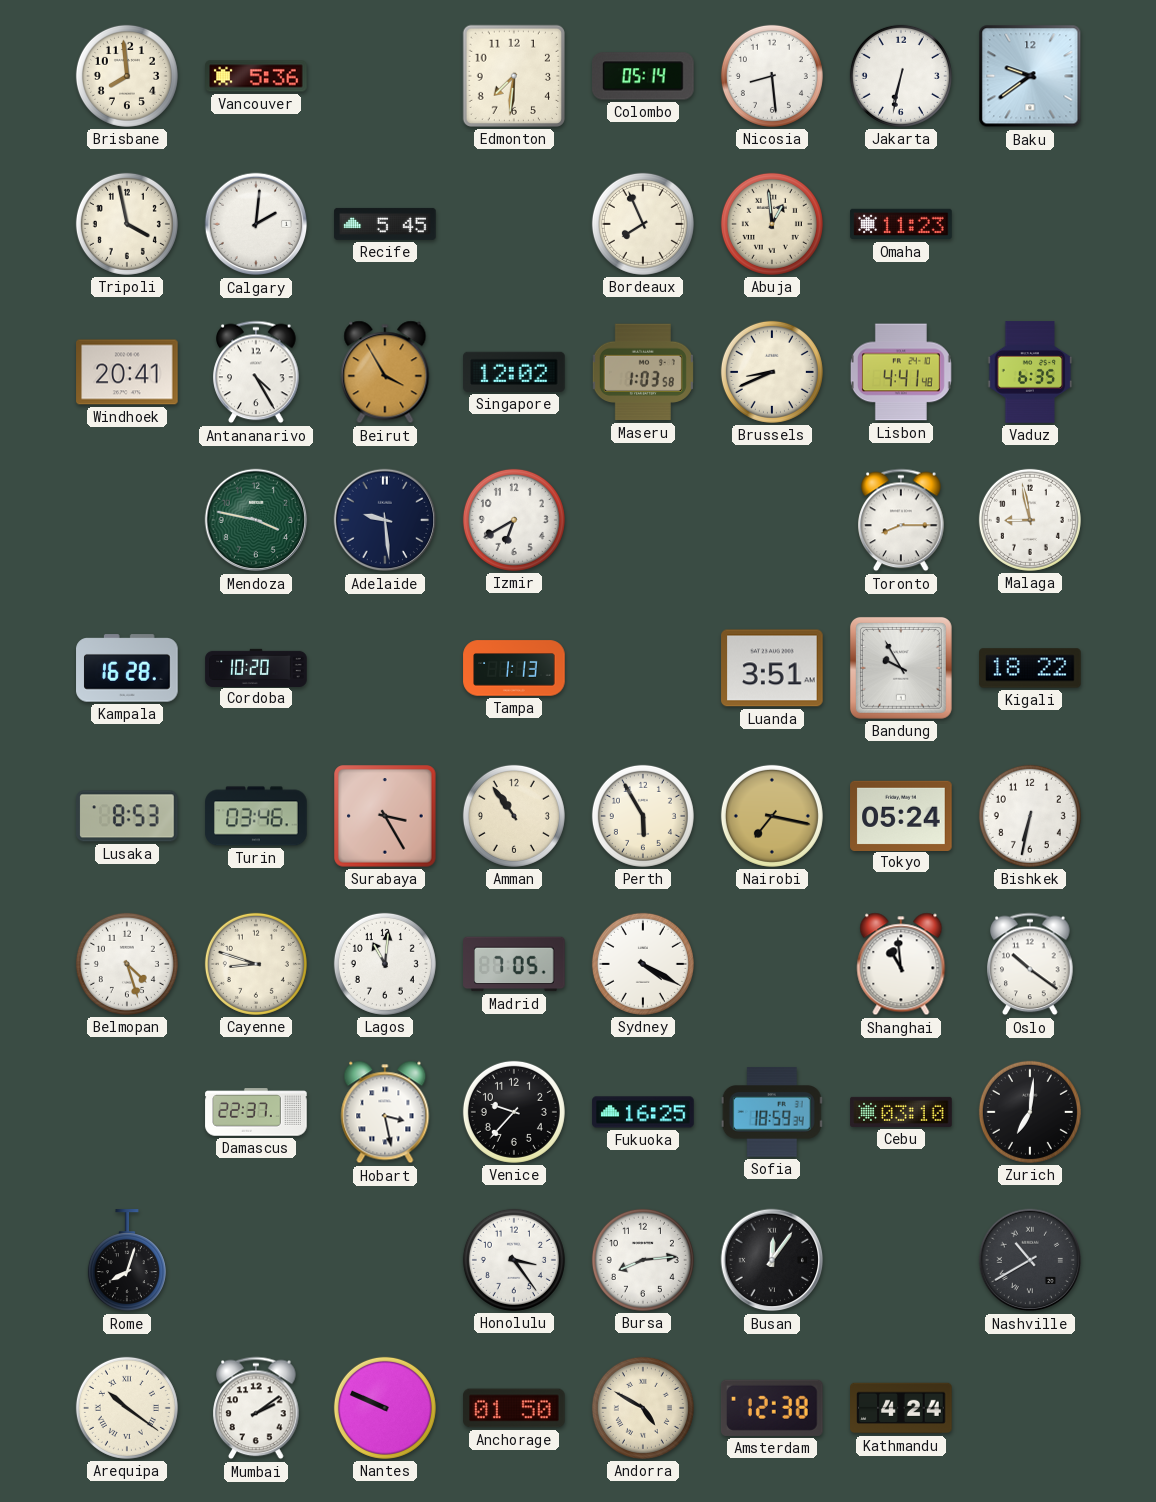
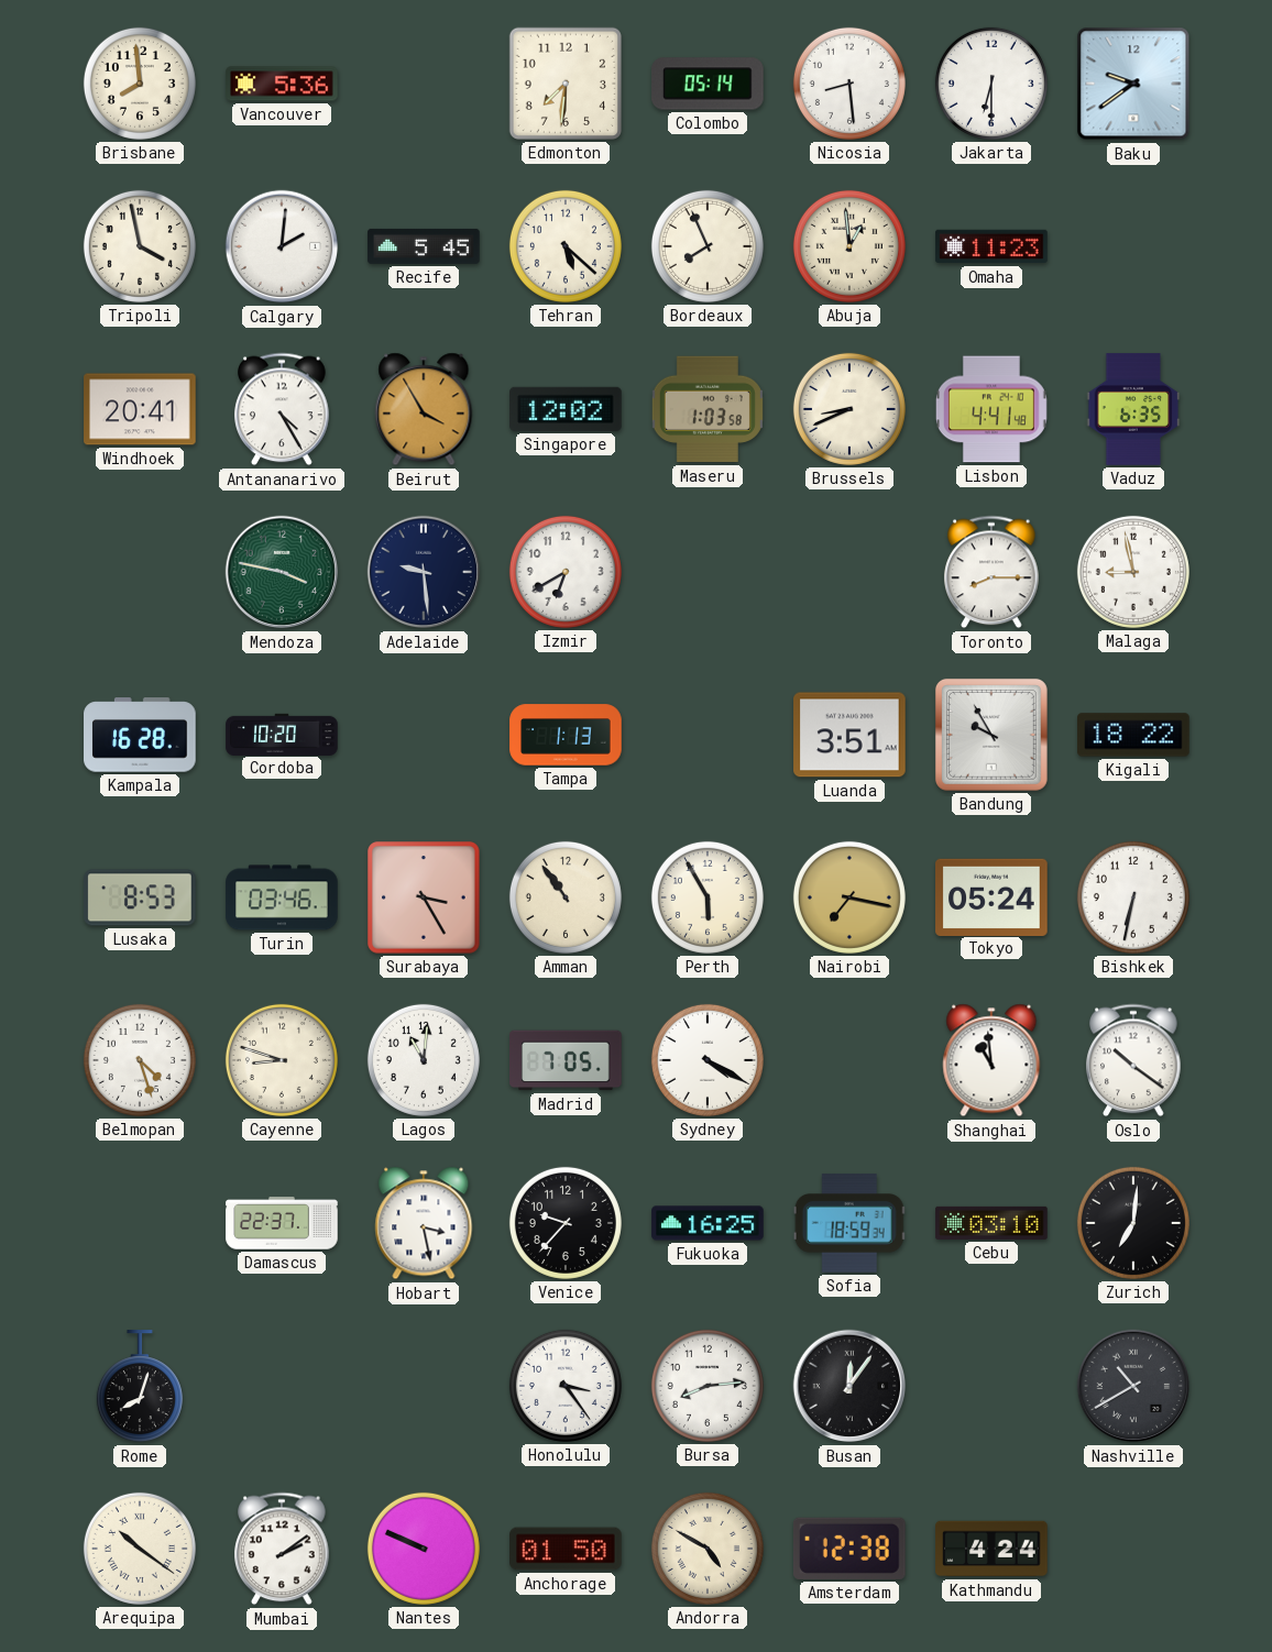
Jakarta: 6:32 -> 6:30 (991, 84)
Tehran: none -> 5:22 (566, 246)
